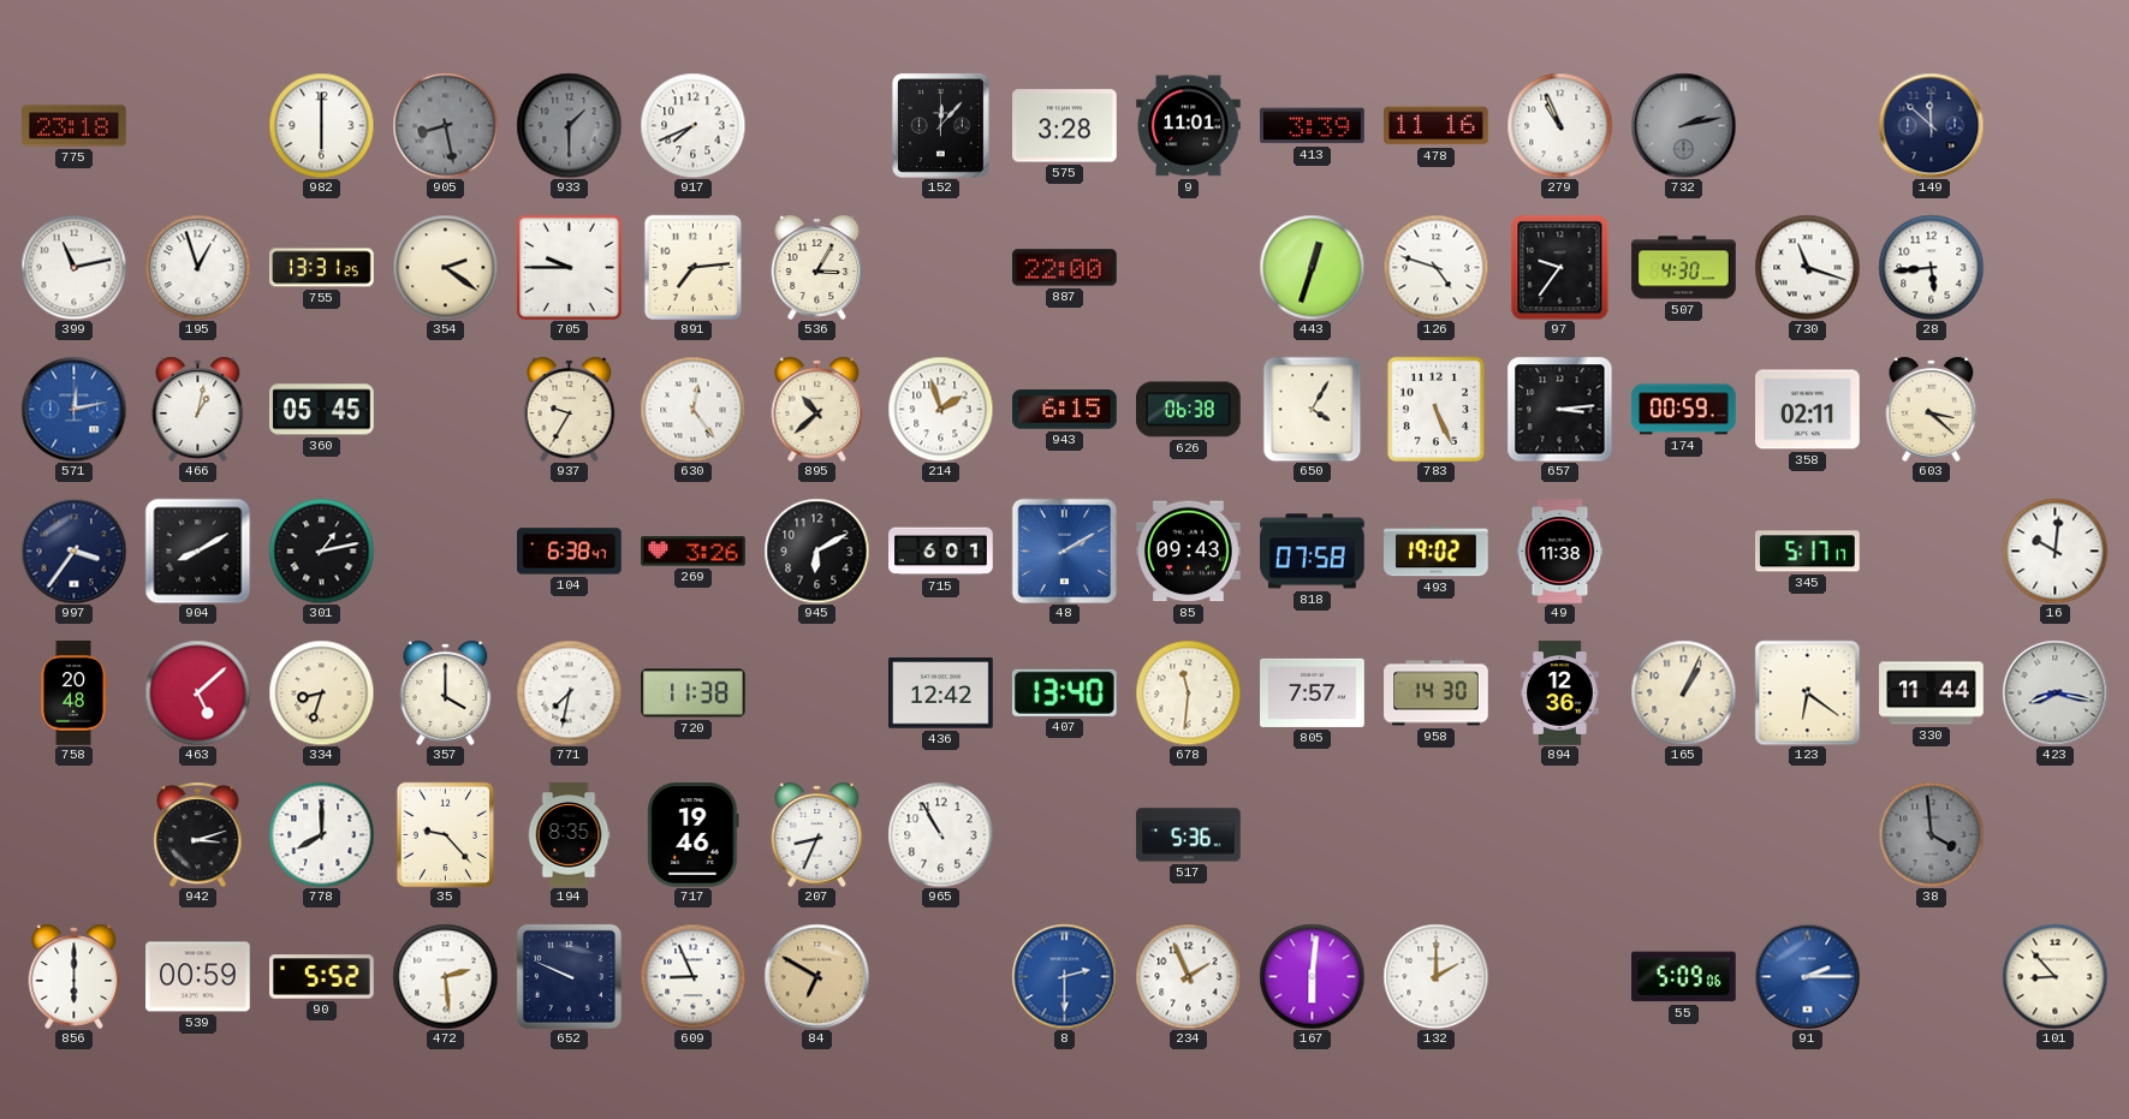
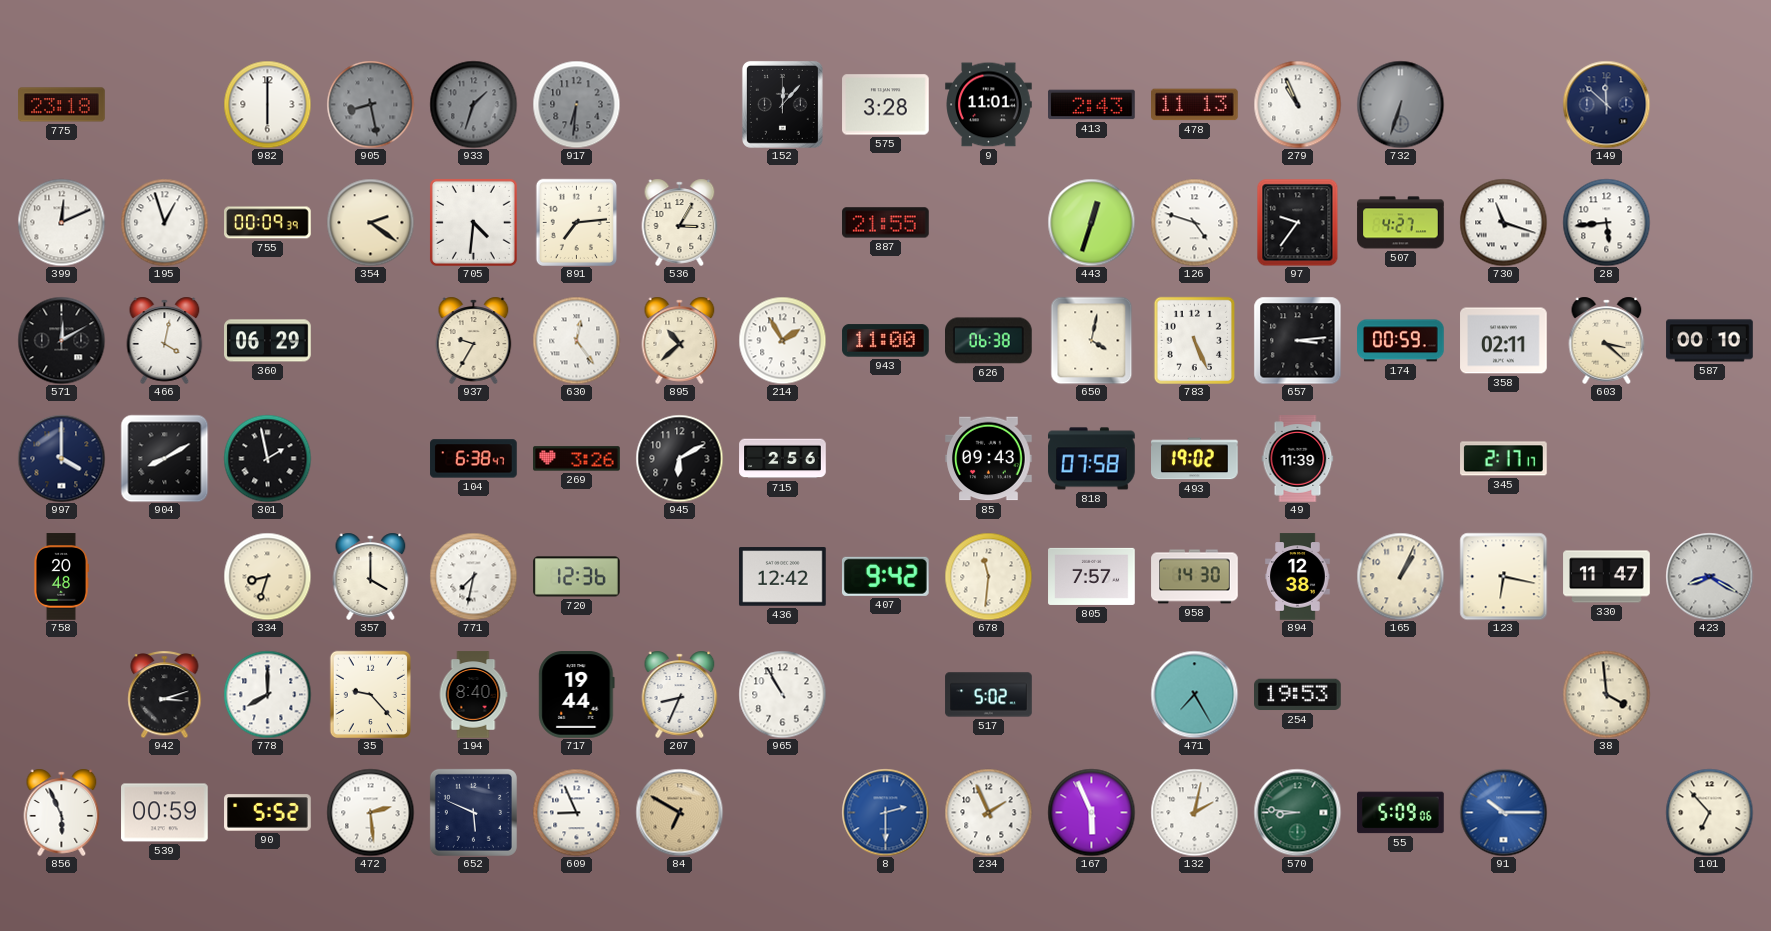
933: 1:30 -> 1:33 (473, 104)
917: 7:41 -> 6:31 (576, 104)
917 dial: white -> grey (576, 104)
413: 3:39 -> 2:43 (1092, 105)
478: 11:16 -> 11:13 (1195, 105)
732: 2:13 -> 6:33 (1400, 104)
399: 11:13 -> 12:11 (61, 222)
755: 13:31 -> 00:09 (268, 223)
705: 9:45 -> 4:31 (473, 222)
887: 22:00 -> 21:55 (886, 223)
507: 4:30 -> 4:27 (1401, 223)
571: 12:13 -> 12:10 (61, 340)
571 dial: blue -> black (61, 340)
466: 1:02 -> 4:02 (165, 340)
360: 05:45 -> 06:29 (268, 341)
214: 1:57 -> 1:55 (782, 340)
943: 6:15 -> 11:00 (886, 341)
650: 4:05 -> 4:02 (1092, 340)
587: none -> 00:10 (1710, 341)
997: 3:36 -> 4:00 (61, 458)
301: 1:13 -> 1:58 (267, 458)
715: 6:01 -> 2:56 (783, 459)
48: 2:10 -> none (1064, 550)
49: 11:38 -> 11:39 (1298, 459)
345: 5:17 -> 2:17 (1504, 459)
16: 10:01 -> none (2054, 550)
463: 5:08 -> none (197, 692)
720: 11:38 -> 12:36 (577, 577)
407: 13:40 -> 9:42 (885, 576)
894: 12:36 -> 12:38 (1298, 577)
123: 6:21 -> 6:17 (1503, 576)
330: 11:44 -> 11:47 (1607, 577)
423: 8:17 -> 8:20 (1709, 576)
194: 8:35 -> 8:40 (473, 695)
717: 19:46 -> 19:44 (577, 695)
517: 5:36 -> 5:02 (989, 695)
471: none -> 7:25 (1194, 694)
254: none -> 19:53 (1298, 695)
38 dial: grey -> cream (1606, 694)
856: 6:00 -> 5:56 (62, 812)
652: 9:49 -> 5:49 (473, 812)
167: 6:01 -> 5:56 (1091, 812)
132: 2:00 -> 2:02 (1194, 812)
570: none -> 8:46 (1297, 812)
91: 2:15 -> 10:15 (1503, 812)
101: 8:53 -> 6:53 (1709, 812)
